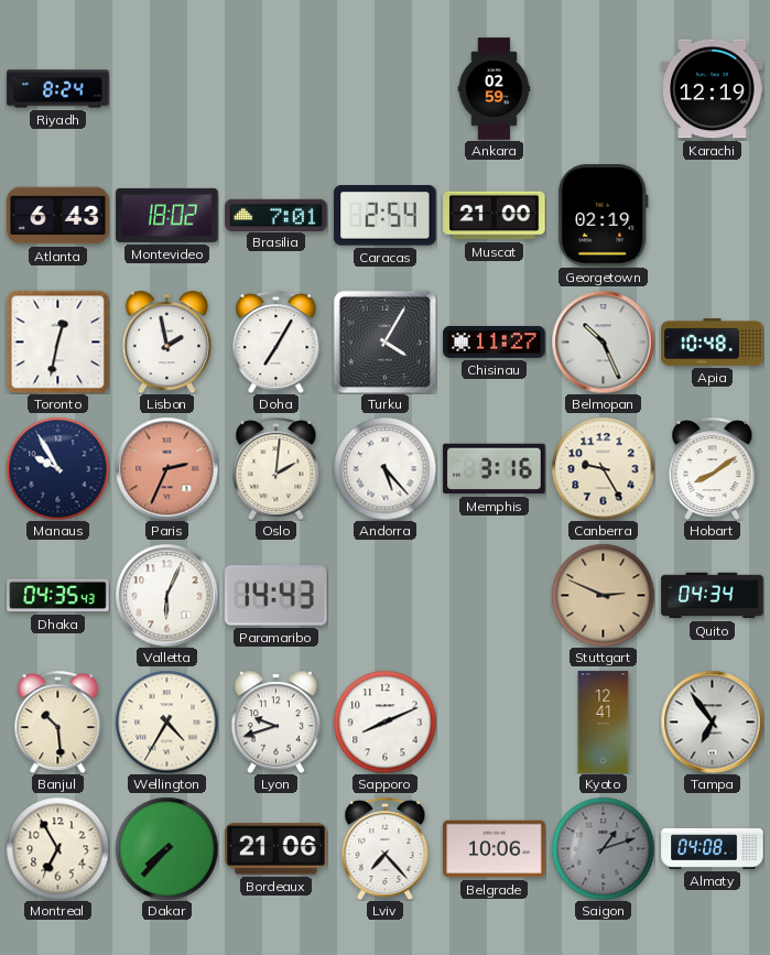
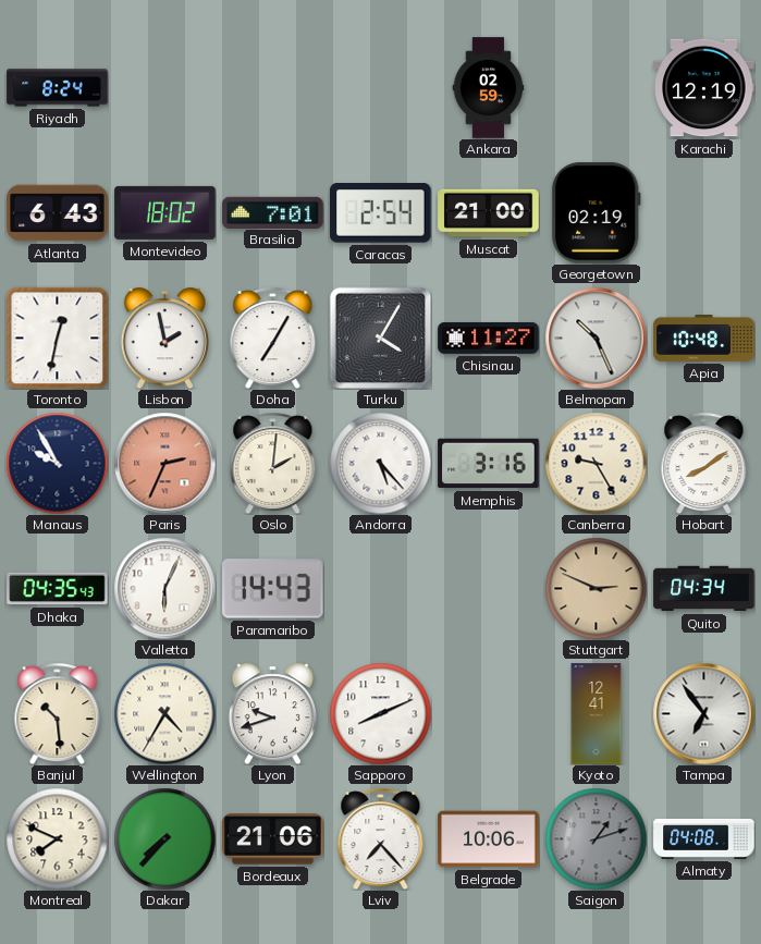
Montreal: 6:55 -> 7:49 (57, 838)
